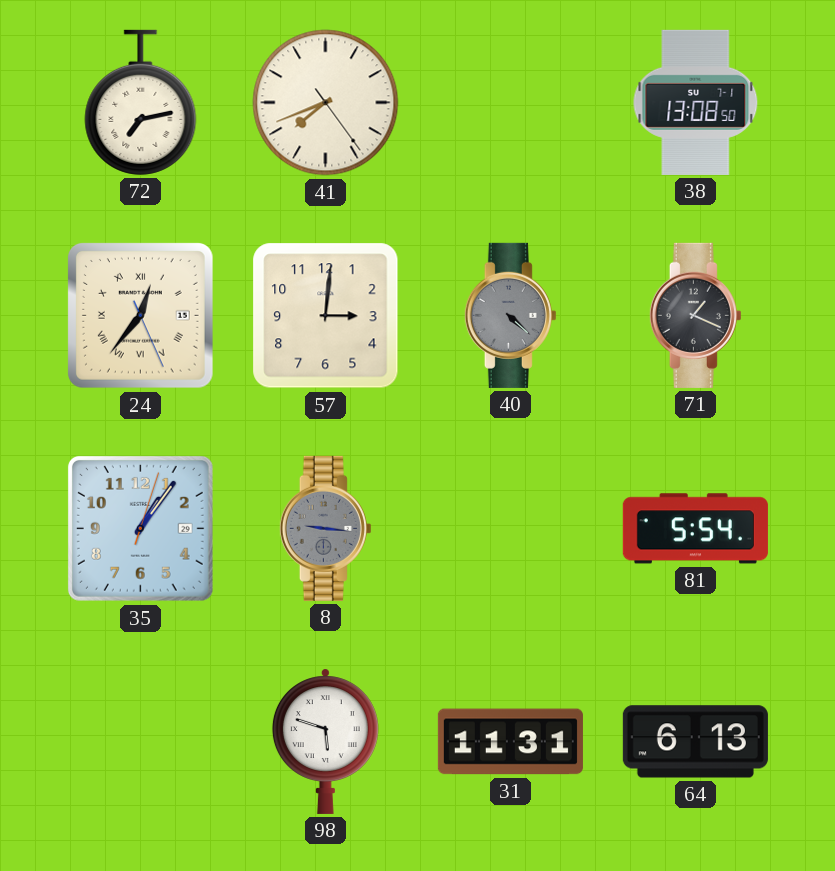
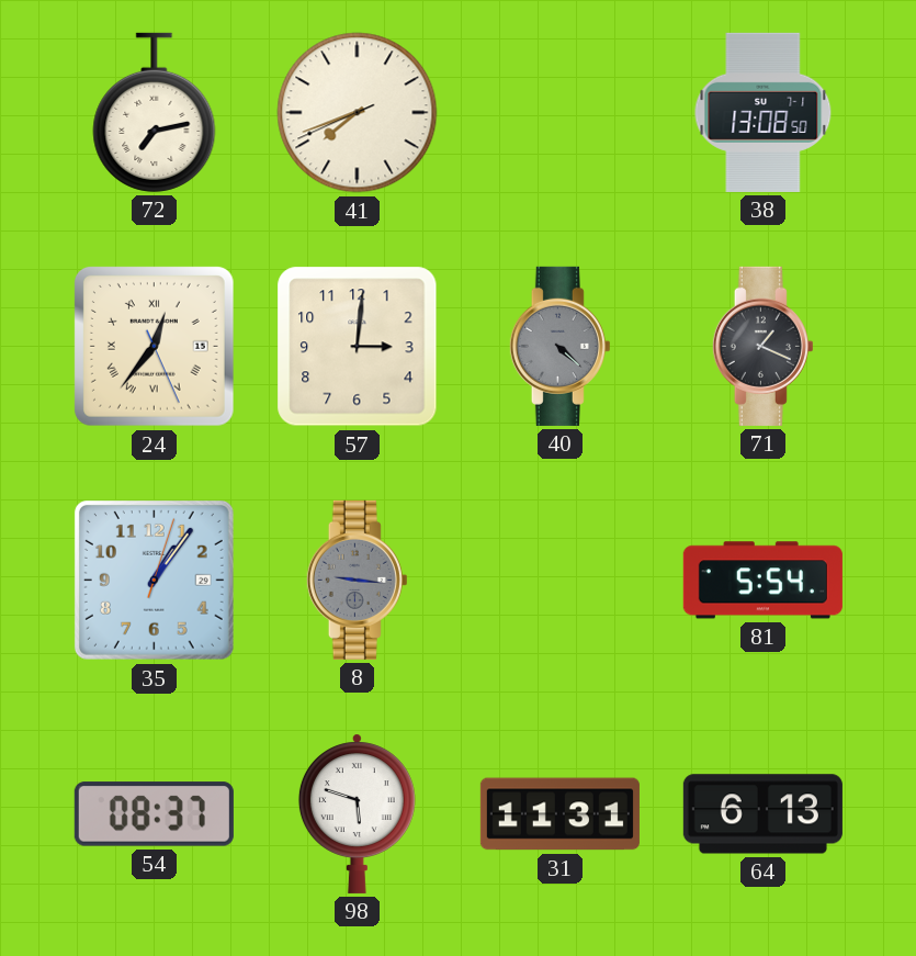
41: 7:41:24 -> 7:41:41 (358, 113)
54: none -> 08:37 (154, 814)
